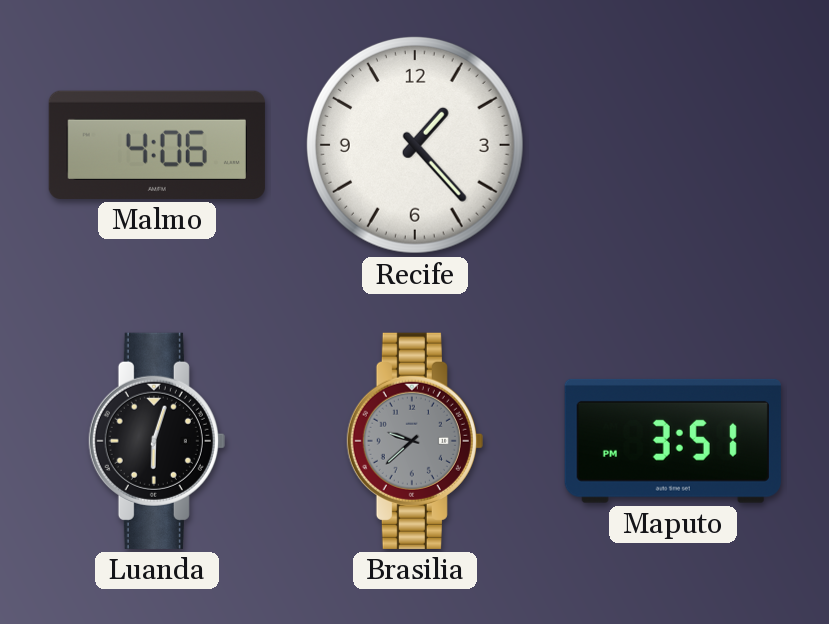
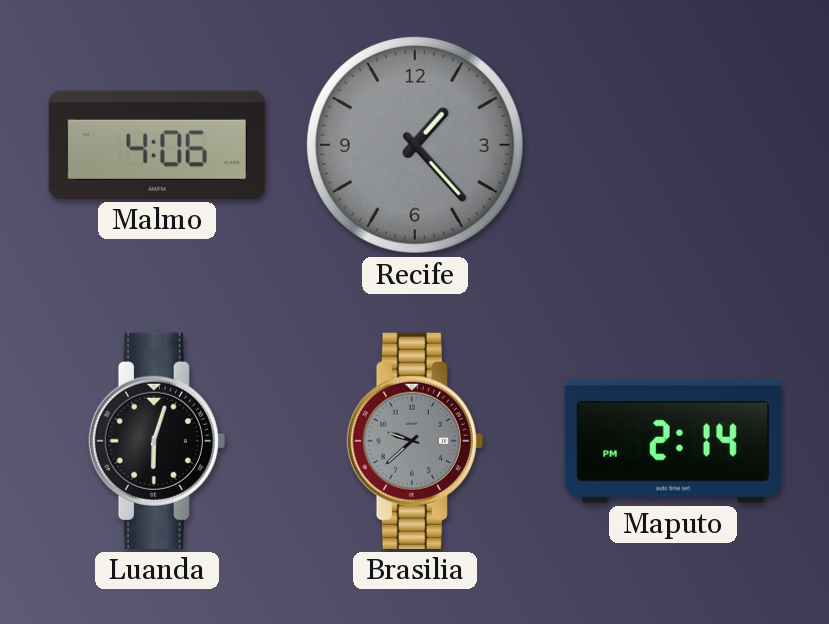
Recife dial: white -> grey (415, 145)
Maputo: 3:51 -> 2:14 (673, 441)
